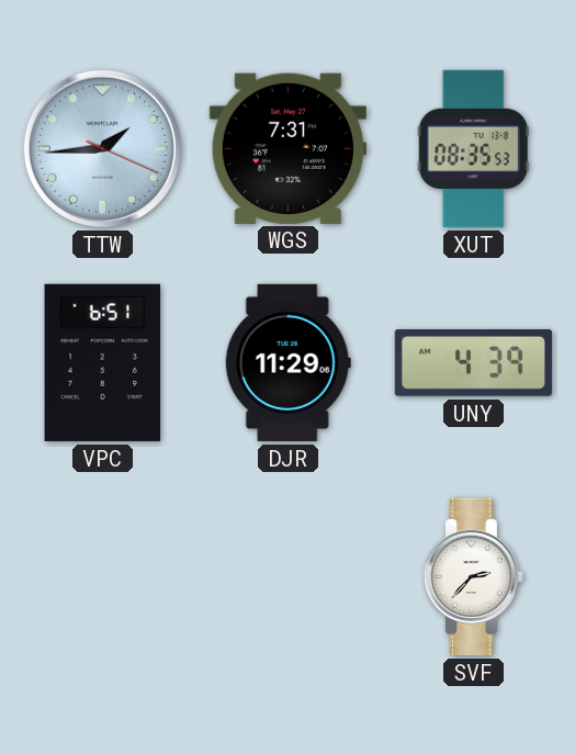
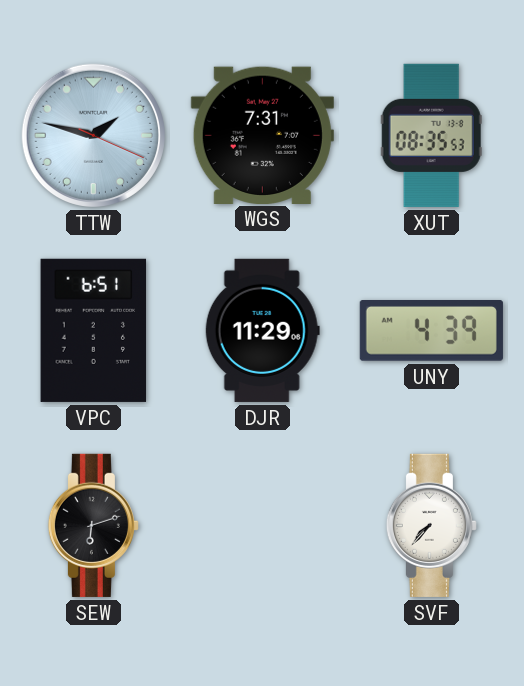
TTW: 1:44 -> 1:47 (93, 135)
SEW: none -> 6:12 (93, 525)
SVF: 2:37 -> 7:37 (431, 525)
